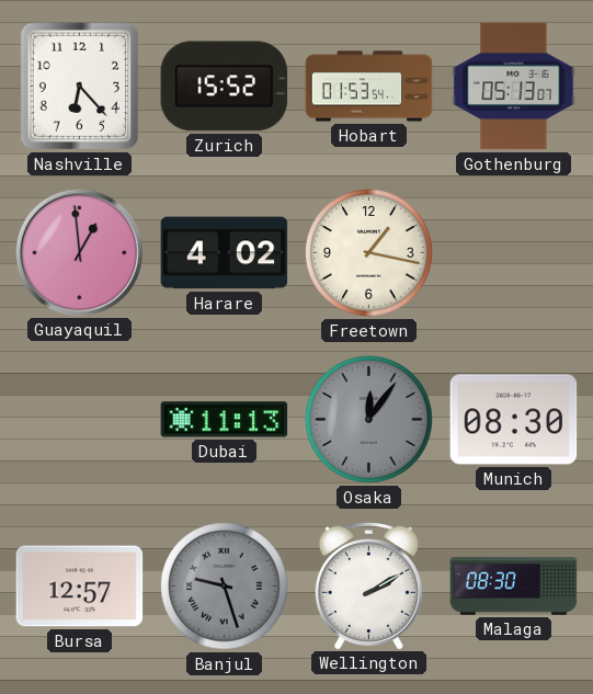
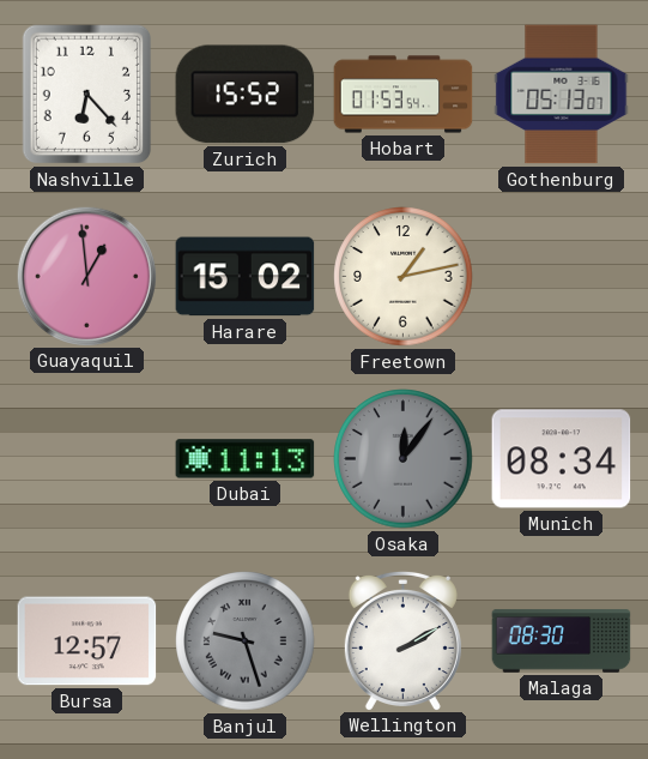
Harare: 4:02 -> 15:02 (246, 277)
Freetown: 1:17 -> 1:13 (404, 277)
Munich: 08:30 -> 08:34 (562, 459)
